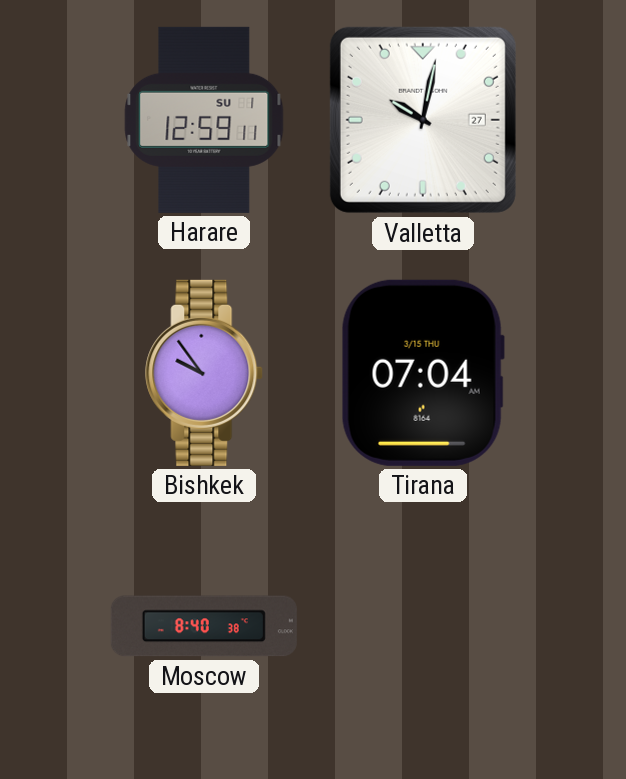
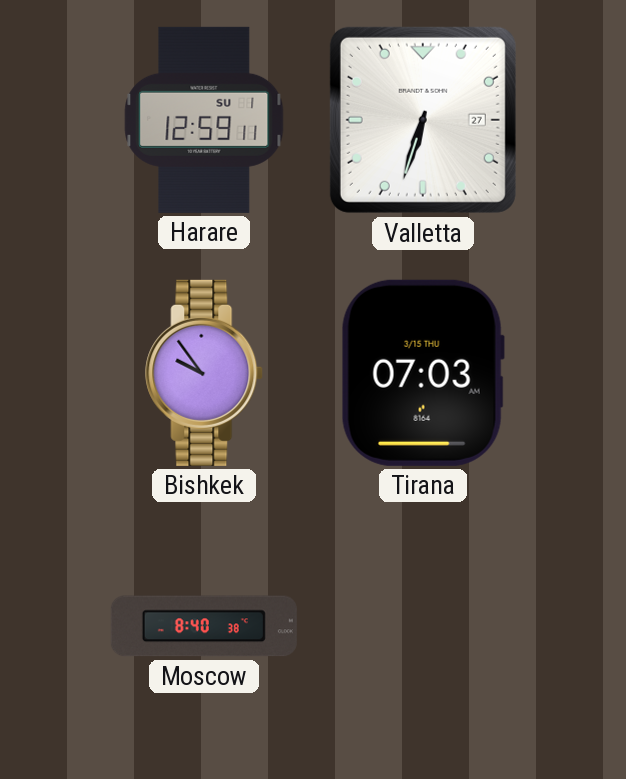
Valletta: 10:02 -> 6:33 (423, 120)
Tirana: 07:04 -> 07:03 (423, 373)
